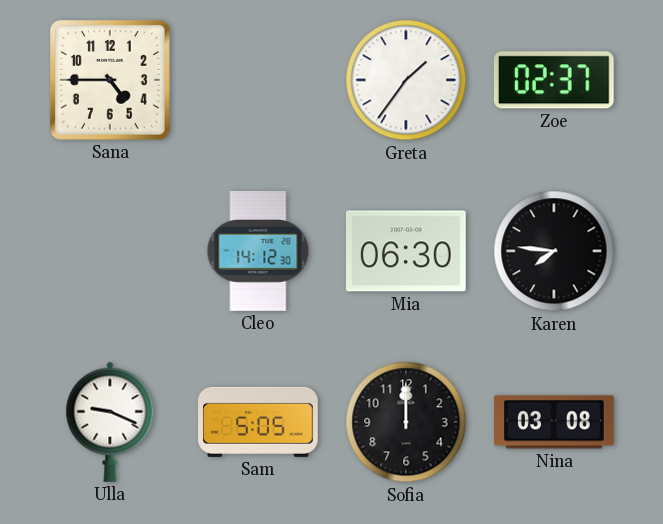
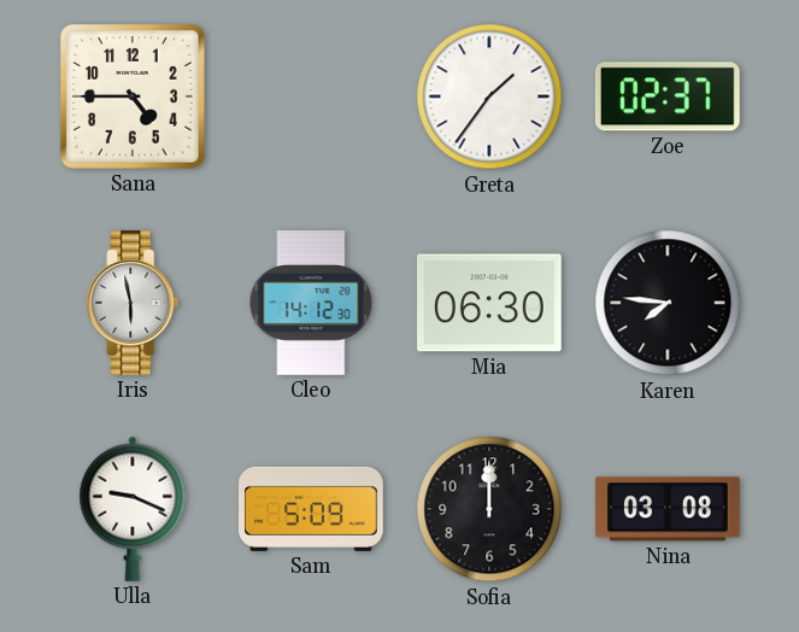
Iris: none -> 5:58 (133, 303)
Sam: 5:05 -> 5:09 (312, 509)
